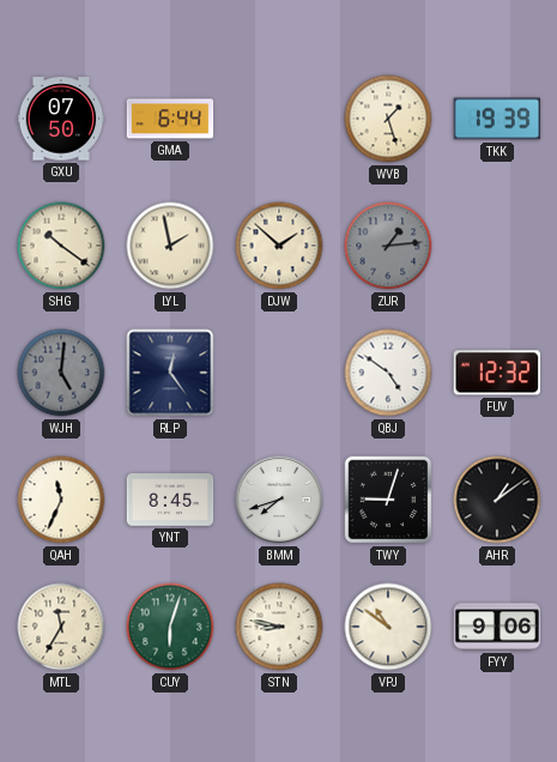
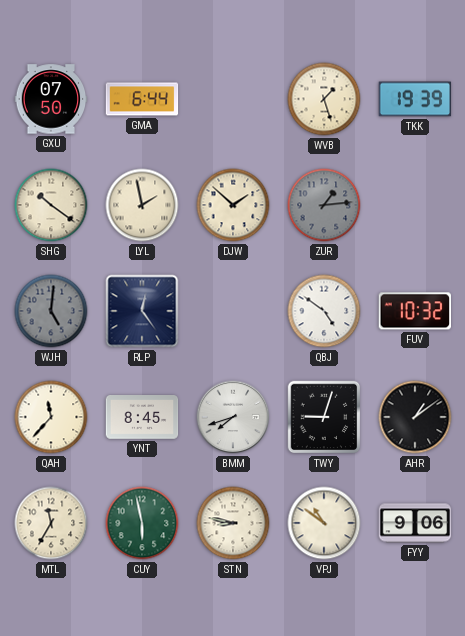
FUV: 12:32 -> 10:32 (414, 311)
QAH: 11:34 -> 11:37 (51, 417)
CUY: 6:03 -> 5:58 (142, 523)
